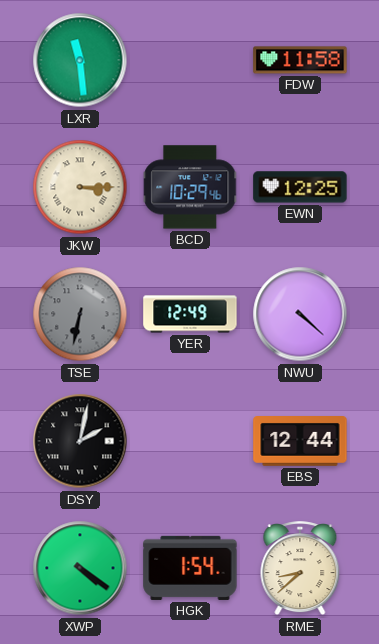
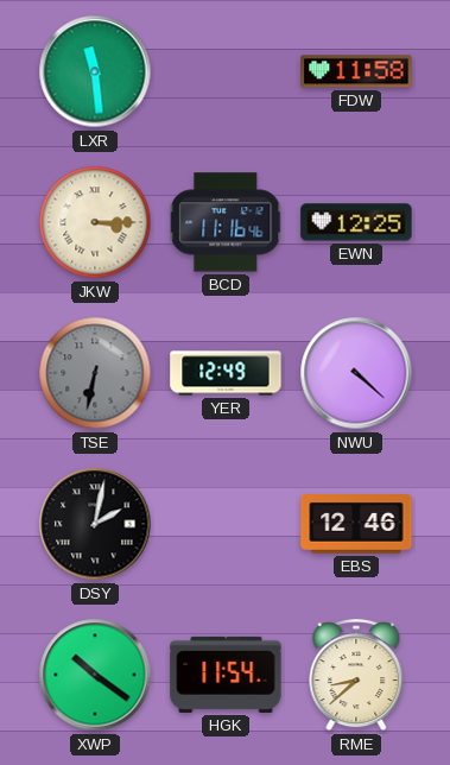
BCD: 10:29 -> 11:16 (227, 222)
EBS: 12:44 -> 12:46 (356, 525)
XWP: 4:21 -> 10:21 (95, 675)
HGK: 1:54 -> 11:54 (226, 675)
